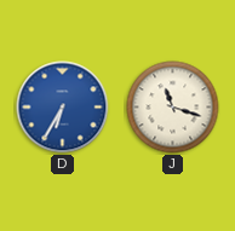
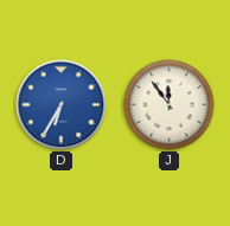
J: 11:18 -> 11:54 (170, 105)
